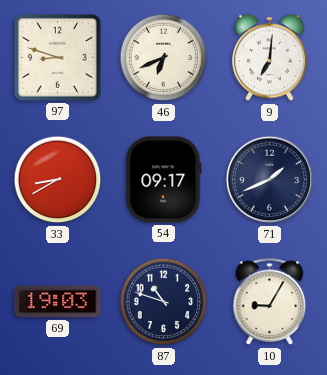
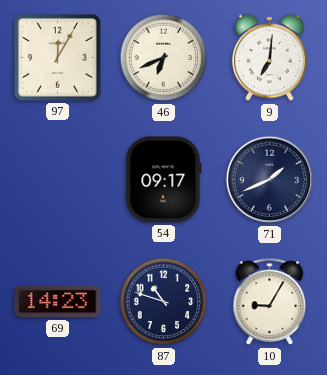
97: 8:48 -> 12:05 (58, 58)
33: 8:40 -> none (58, 180)
69: 19:03 -> 14:23 (58, 302)
